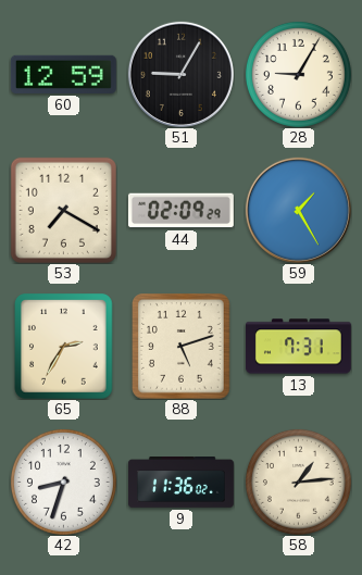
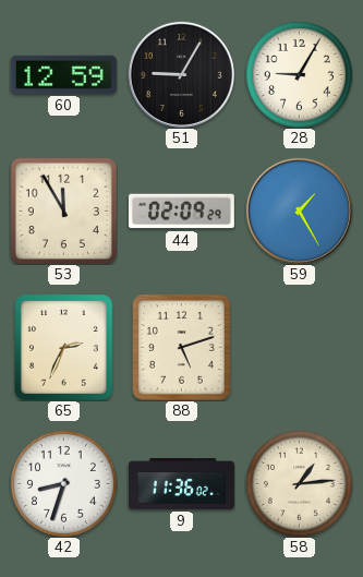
53: 7:20 -> 11:55 (63, 211)
65: 2:35 -> 2:34 (64, 347)
13: 7:31 -> none (298, 347)
